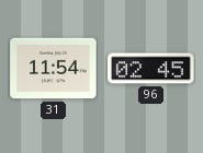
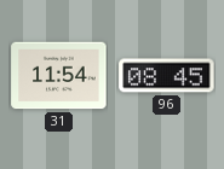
96: 02:45 -> 08:45 (167, 76)
